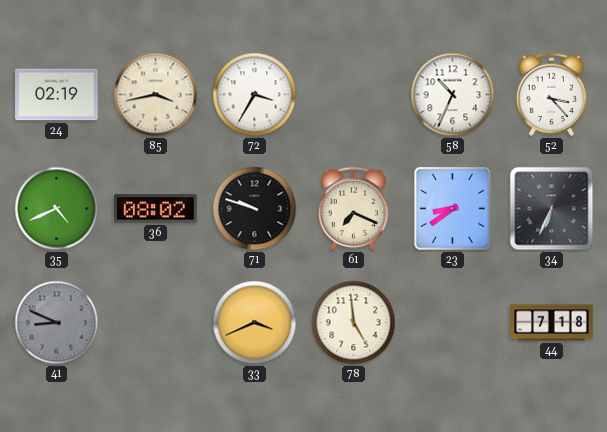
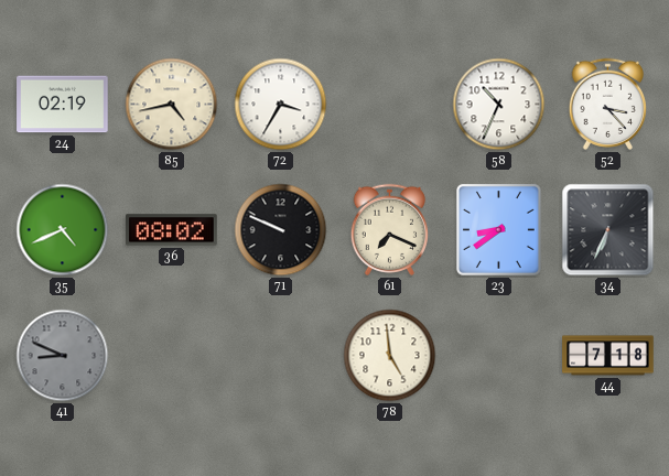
85: 3:43 -> 4:43 (172, 105)
71: 9:48 -> 9:49 (281, 230)
33: 3:41 -> none (255, 323)
